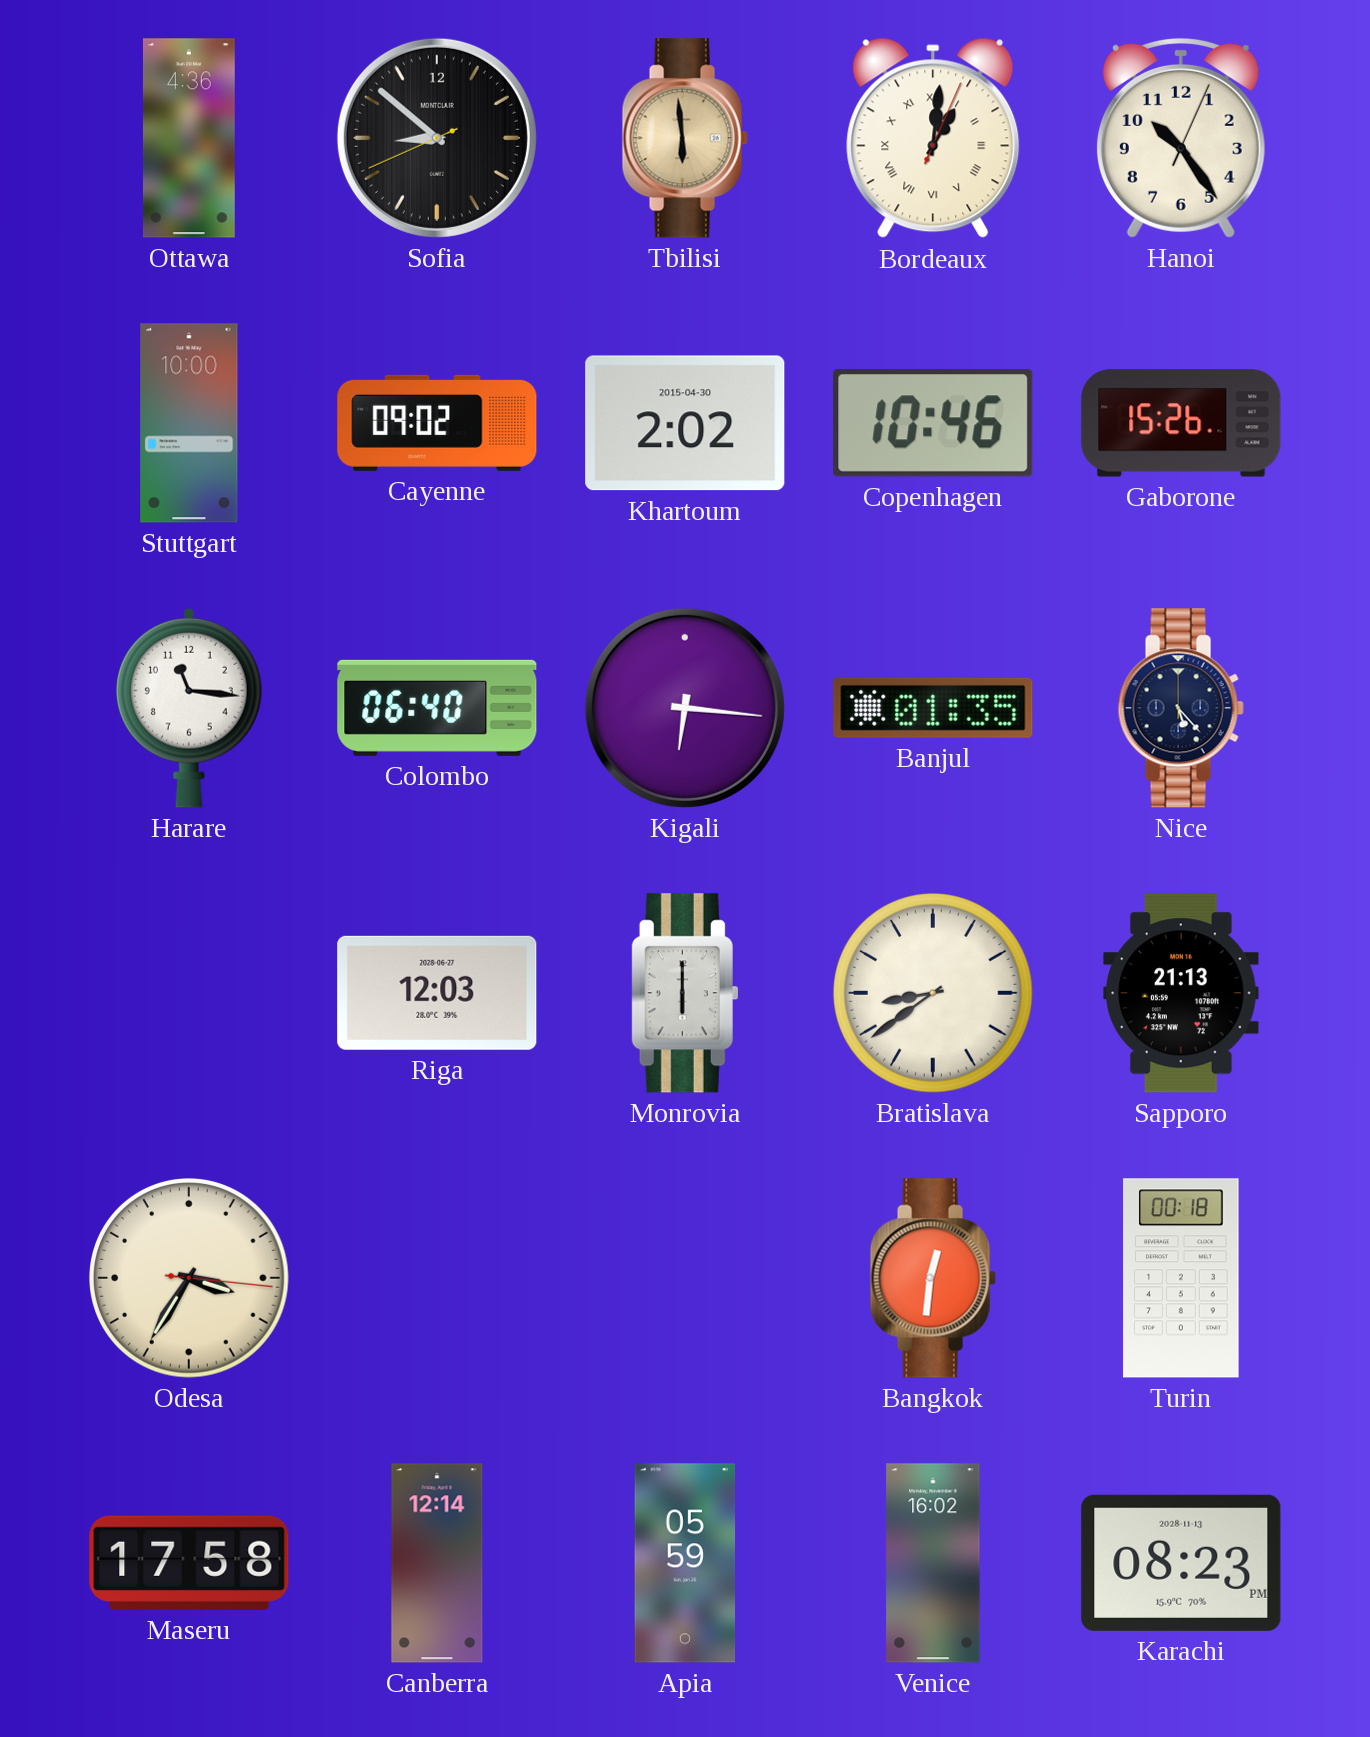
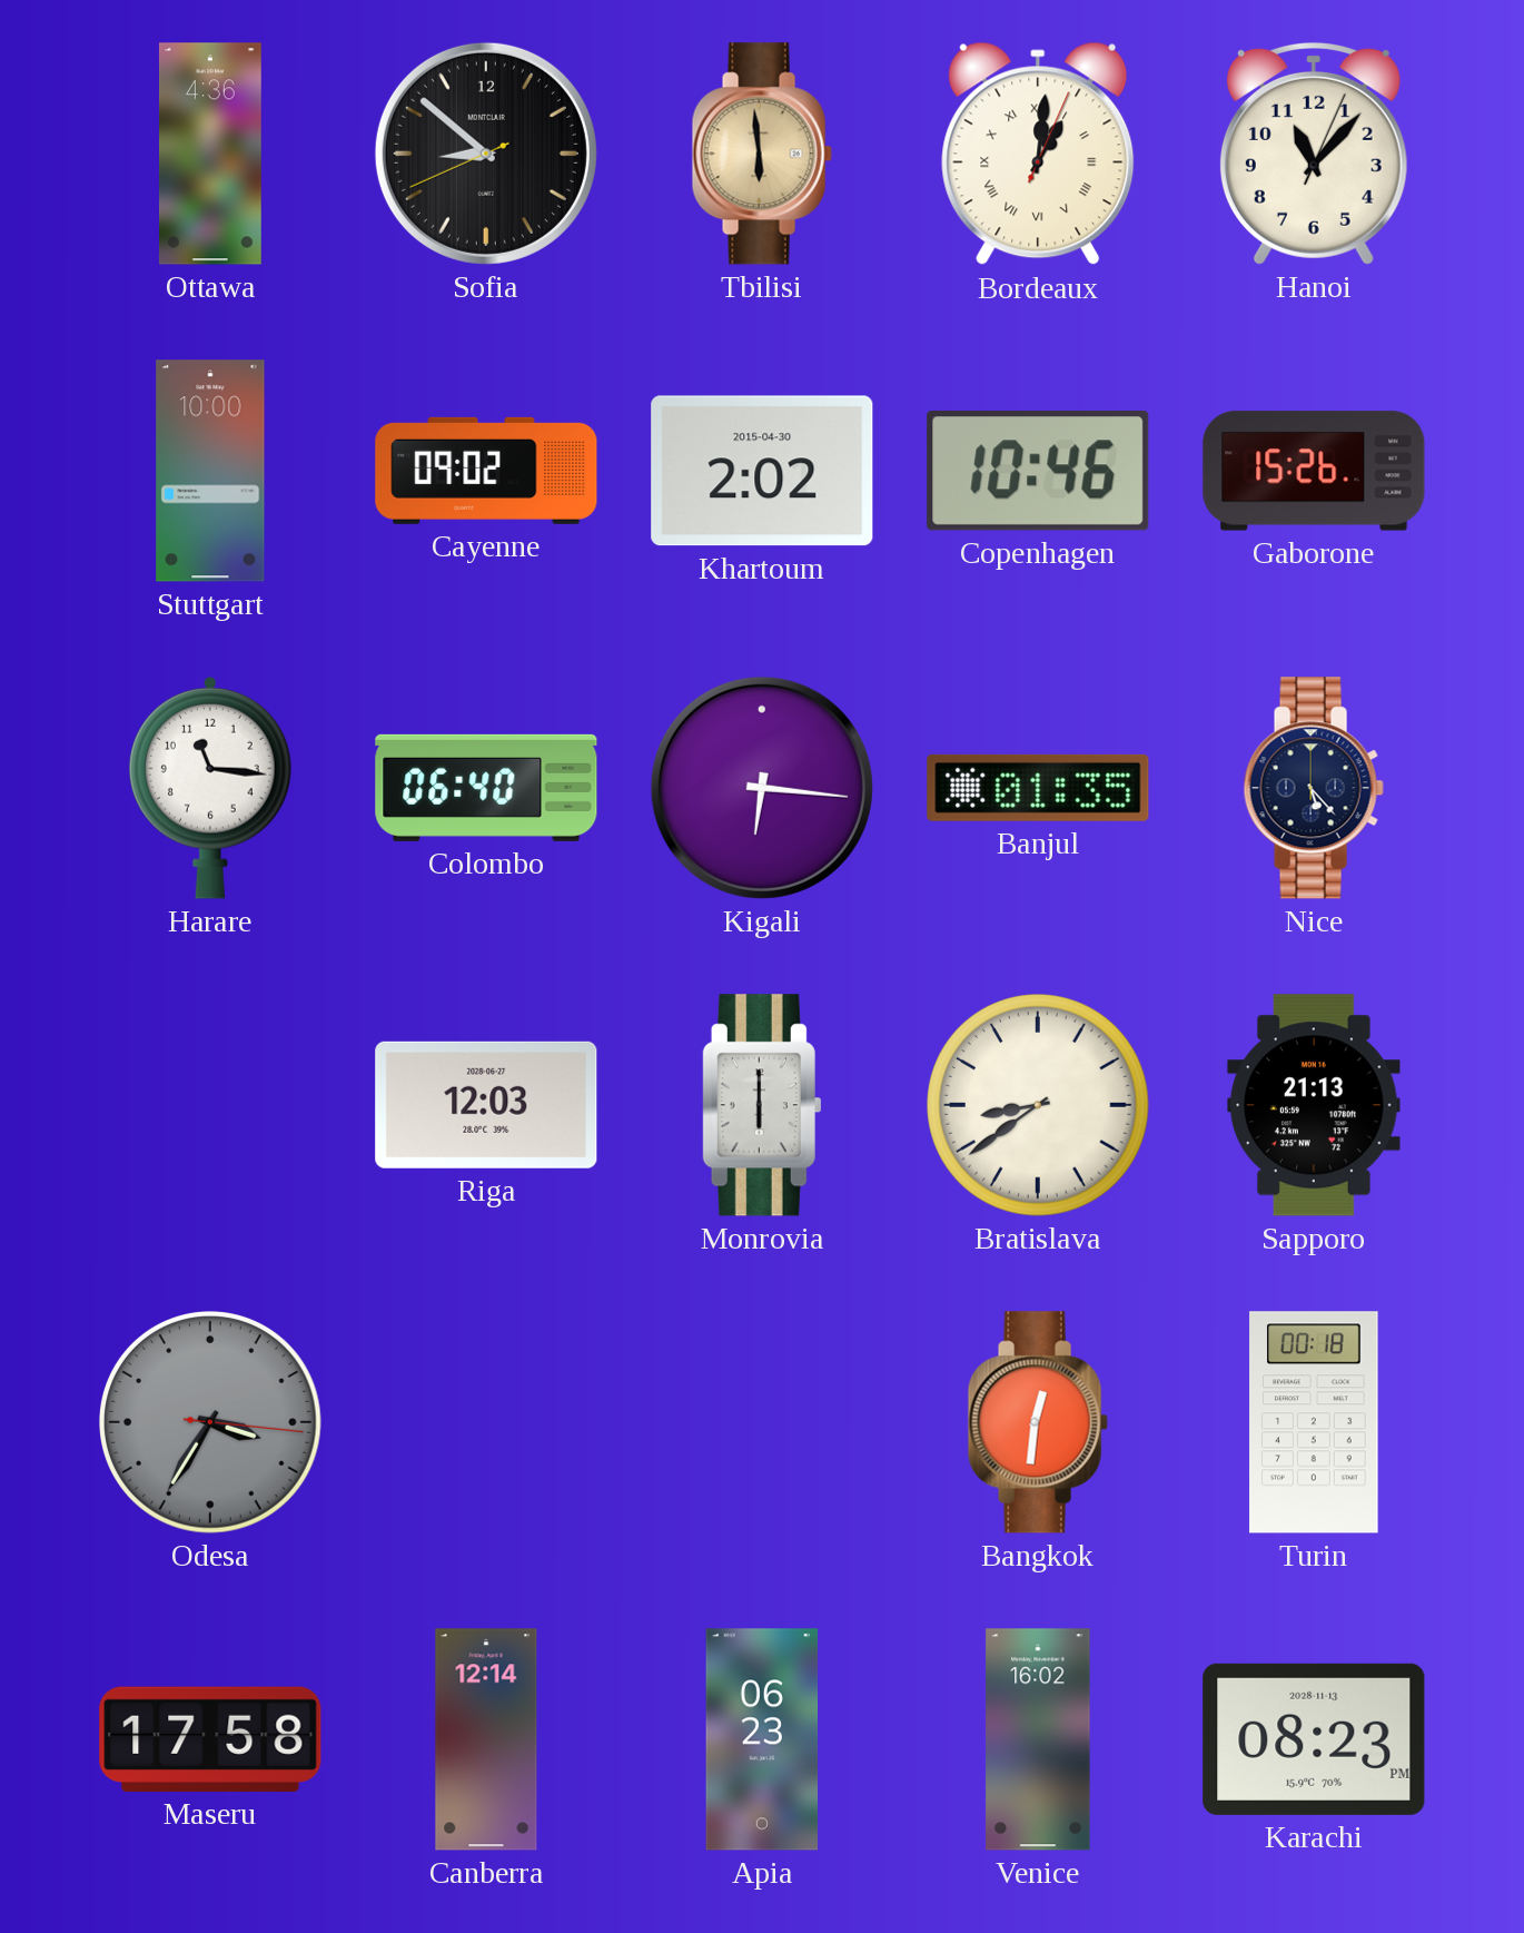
Hanoi: 10:24 -> 11:07 (1314, 154)
Odesa dial: cream -> grey (211, 1423)
Apia: 05:59 -> 06:23 (762, 1739)
